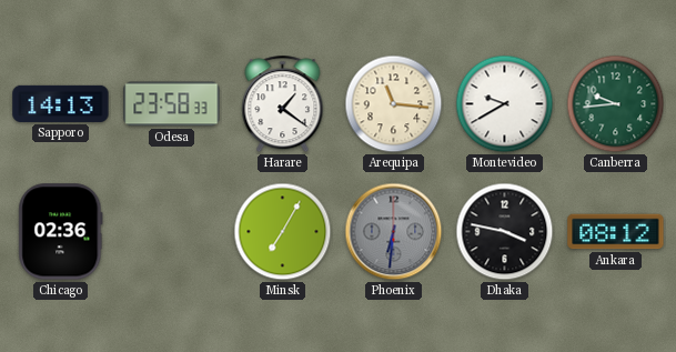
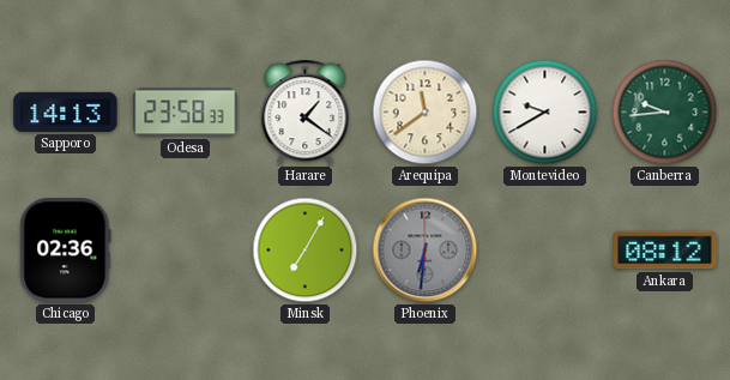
Arequipa: 11:16 -> 11:39 (426, 113)
Dhaka: 3:47 -> none (505, 232)
